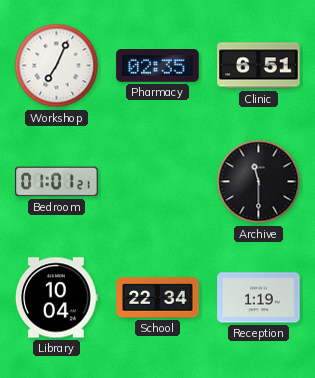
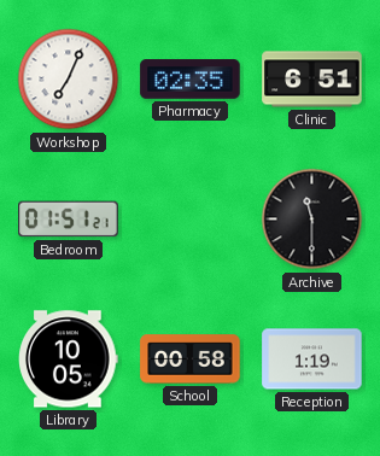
Bedroom: 01:01 -> 01:51 (69, 220)
Library: 10:04 -> 10:05 (69, 359)
School: 22:34 -> 00:58 (191, 359)
